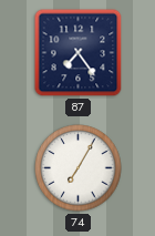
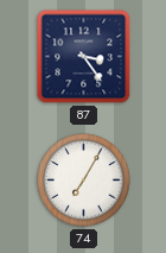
87: 7:24 -> 3:24 (84, 57)
